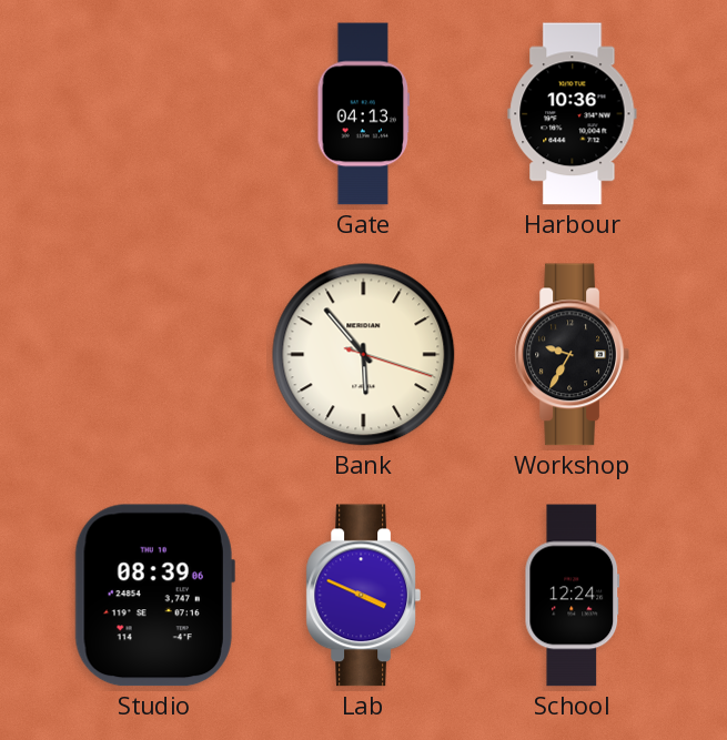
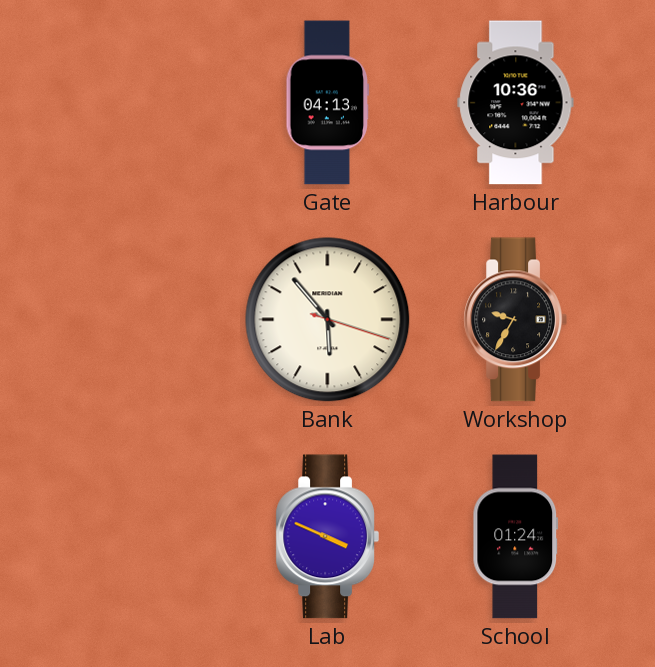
Studio: 08:39 -> none (154, 596)
School: 12:24 -> 01:24 (516, 537)
